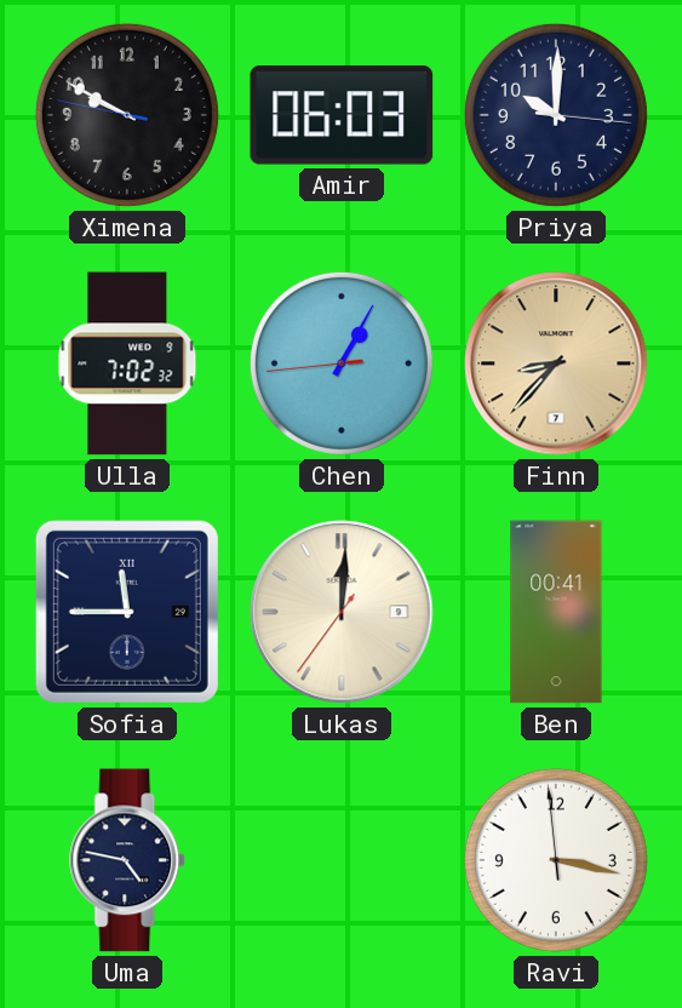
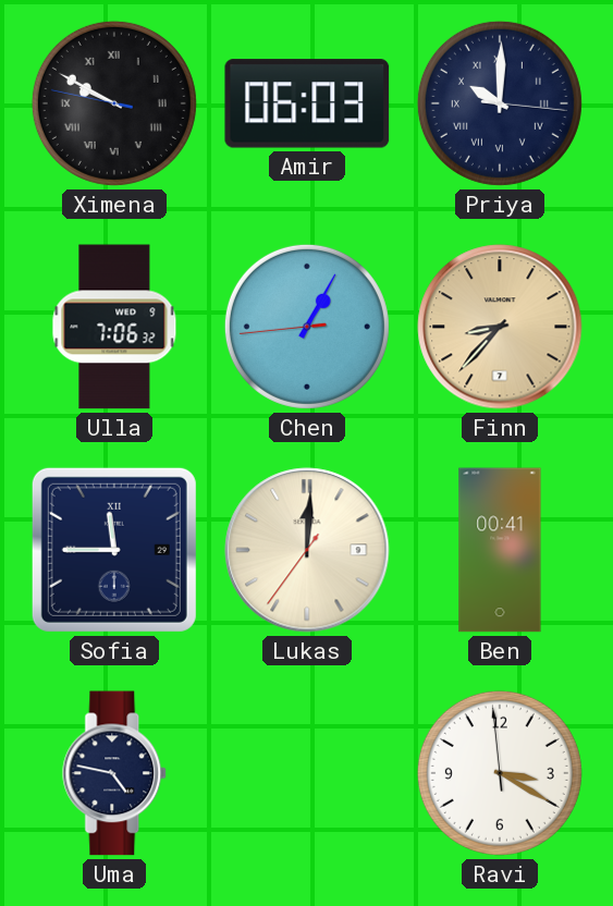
Ximena numerals: Arabic -> Roman (114, 103)
Priya numerals: Arabic -> Roman (500, 103)
Ulla: 7:02 -> 7:06 (114, 327)
Ravi: 3:16 -> 3:19 (500, 773)
